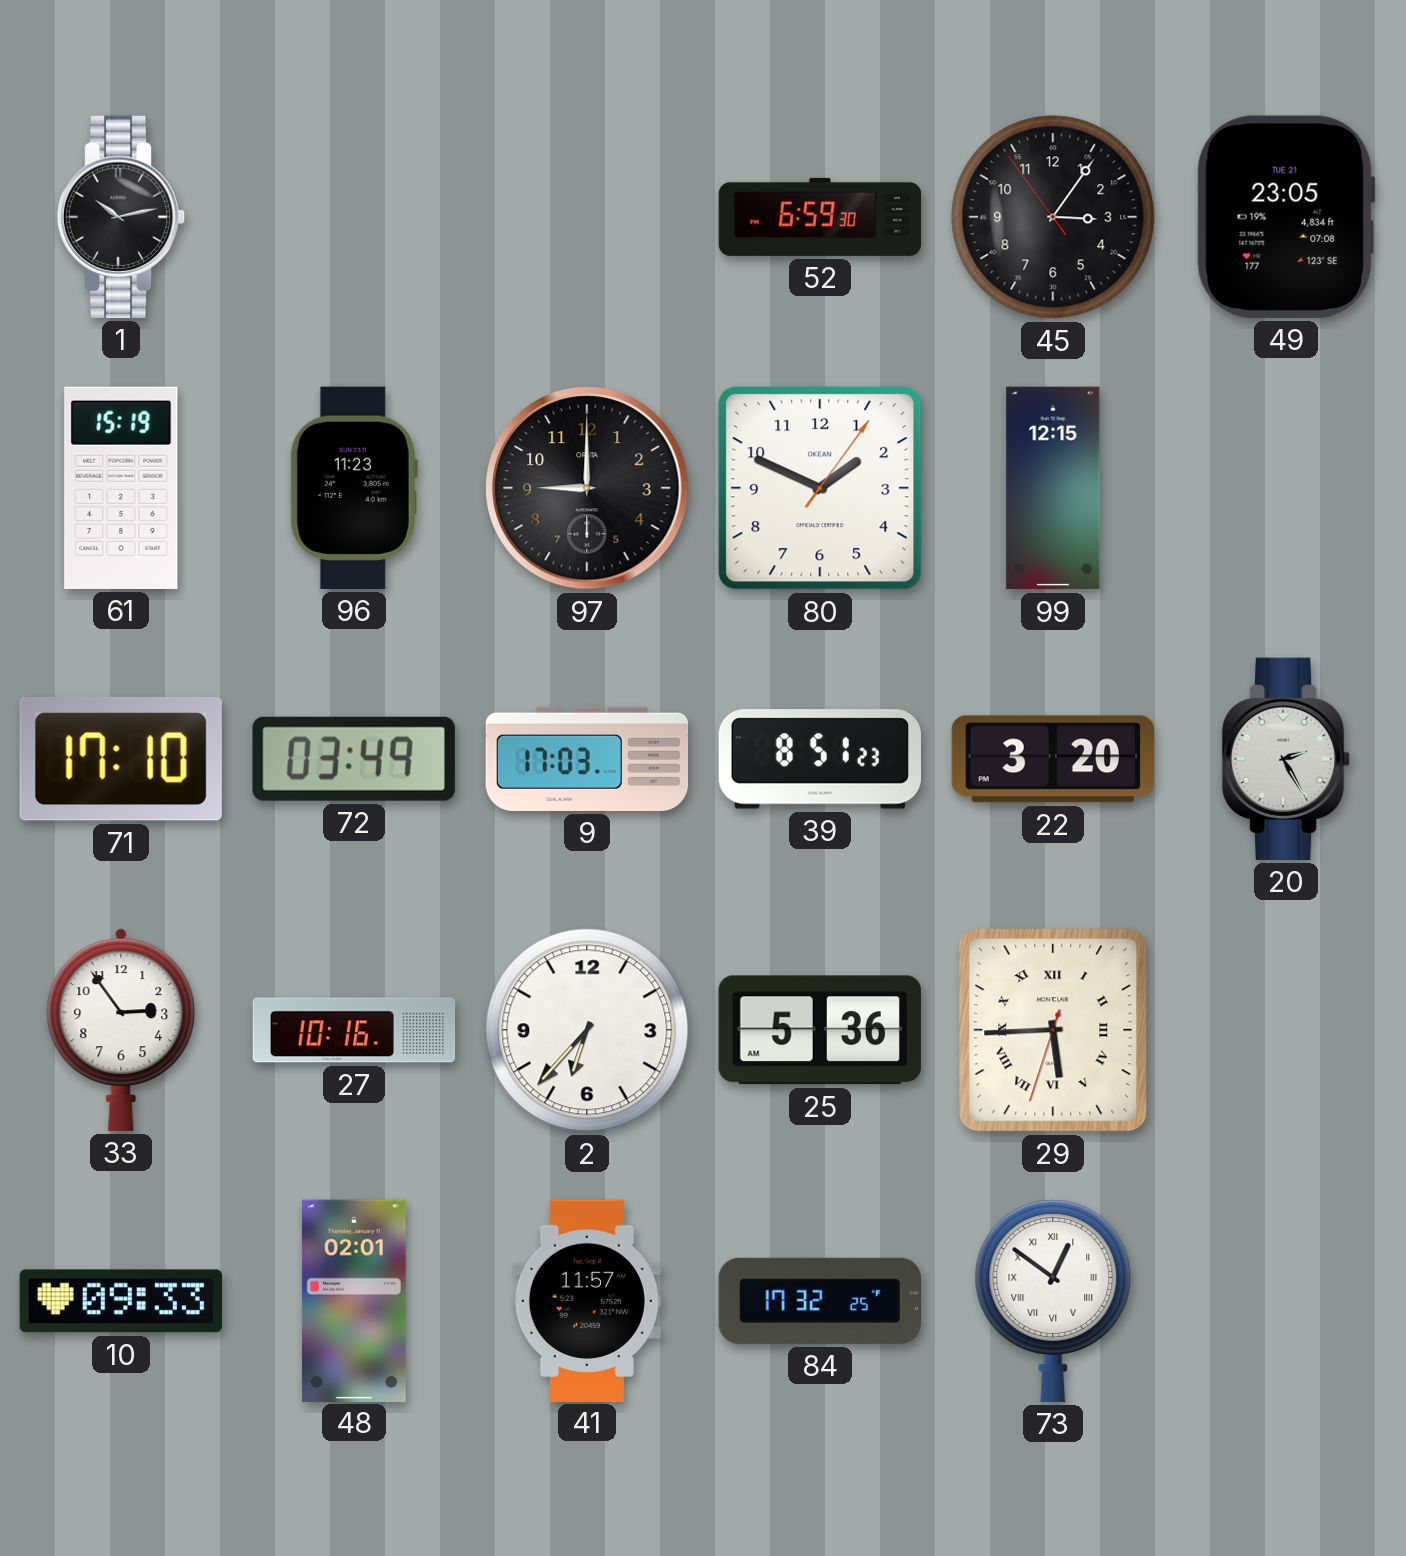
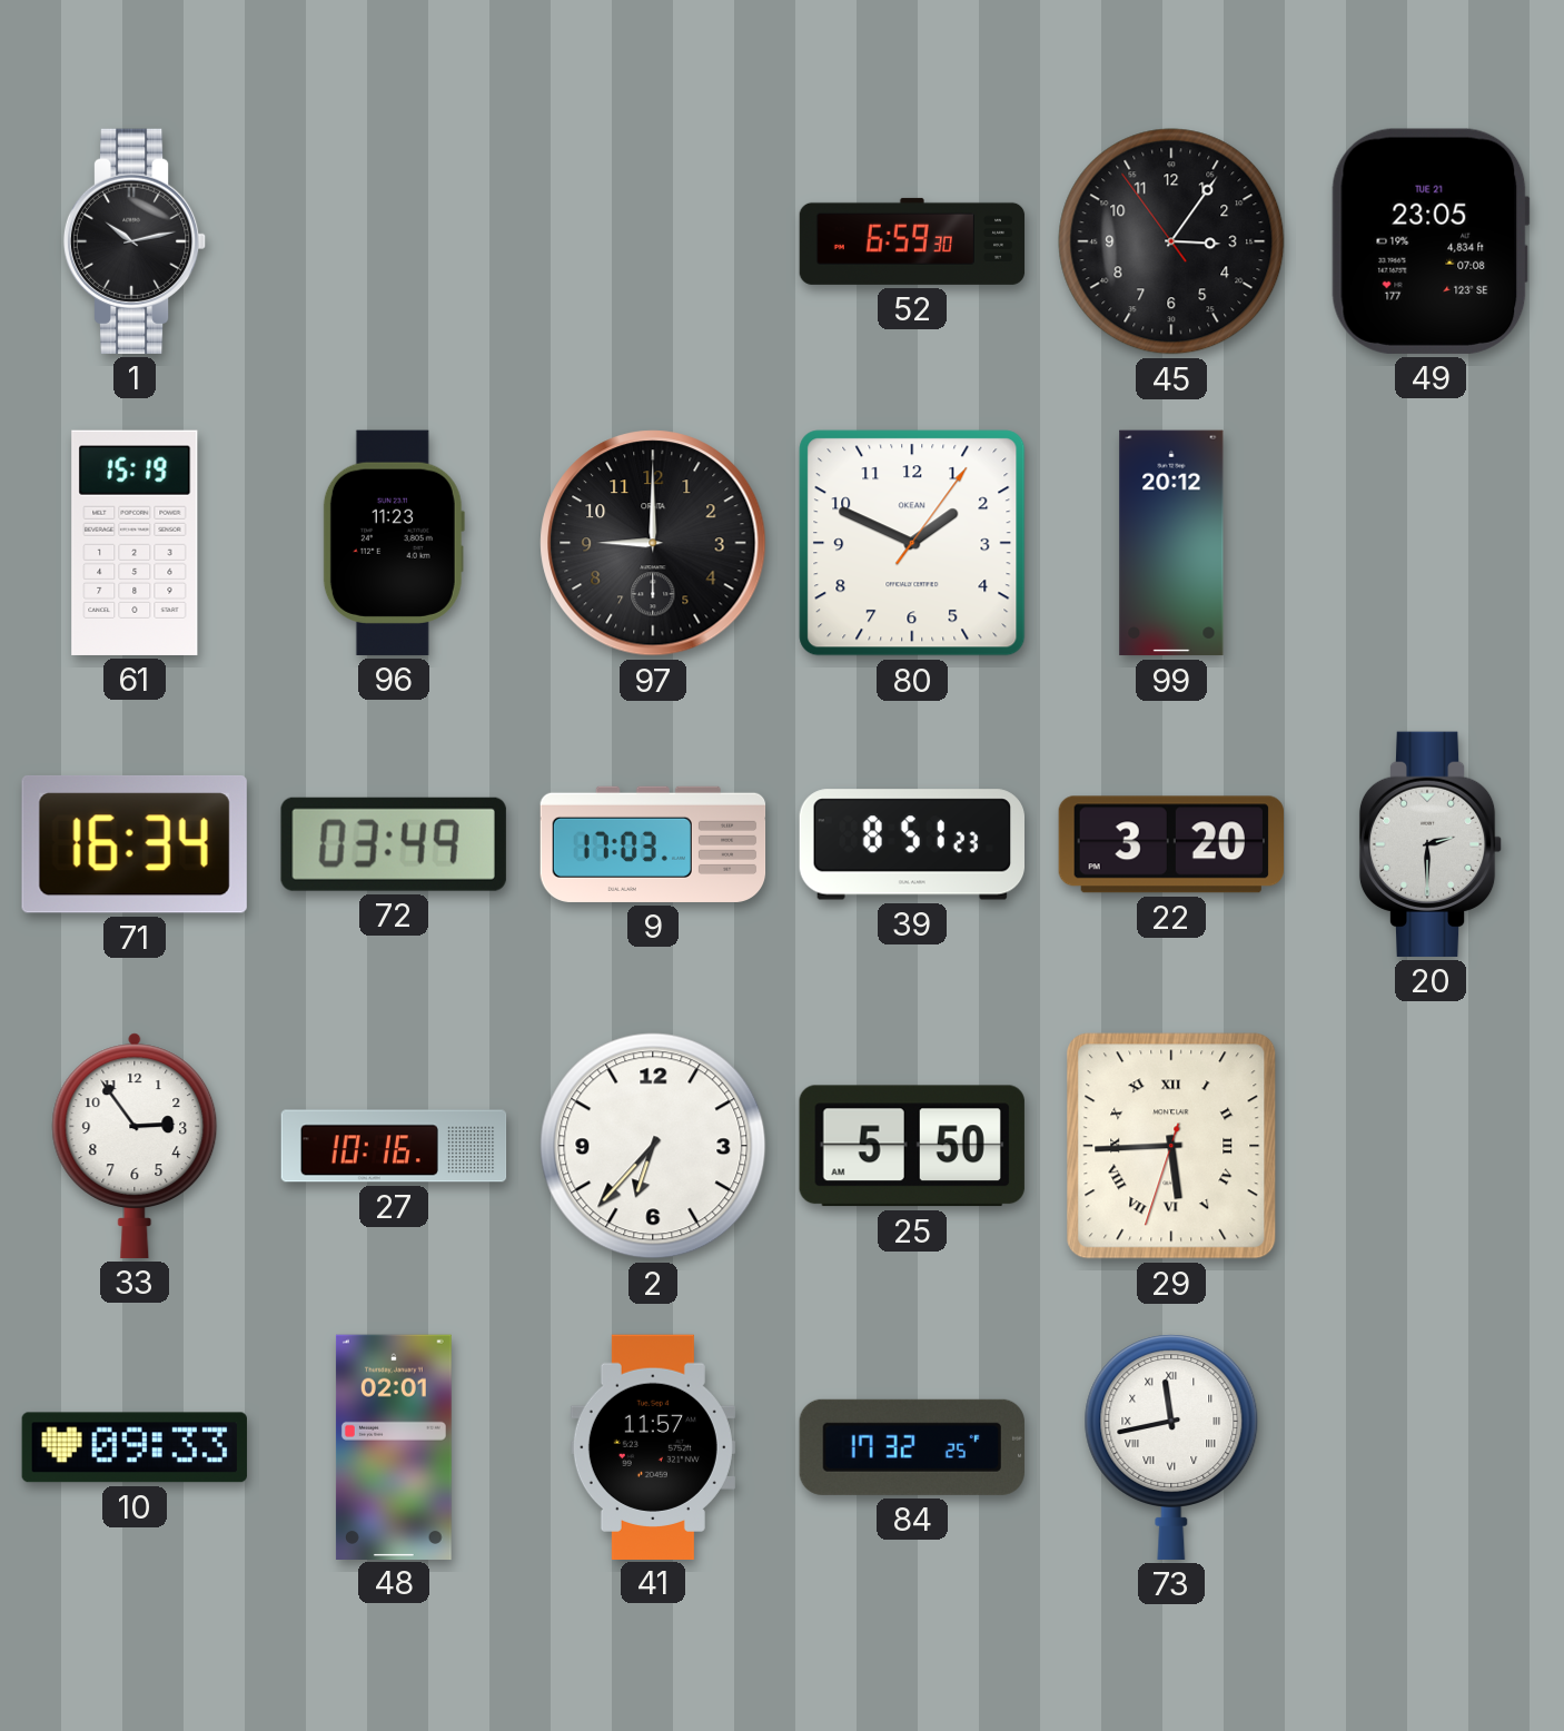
99: 12:15 -> 20:12 (1171, 543)
71: 17:10 -> 16:34 (135, 844)
20: 2:25 -> 2:30 (1431, 844)
25: 5:36 -> 5:50 (912, 1146)
73: 12:51 -> 11:43 (1171, 1447)
